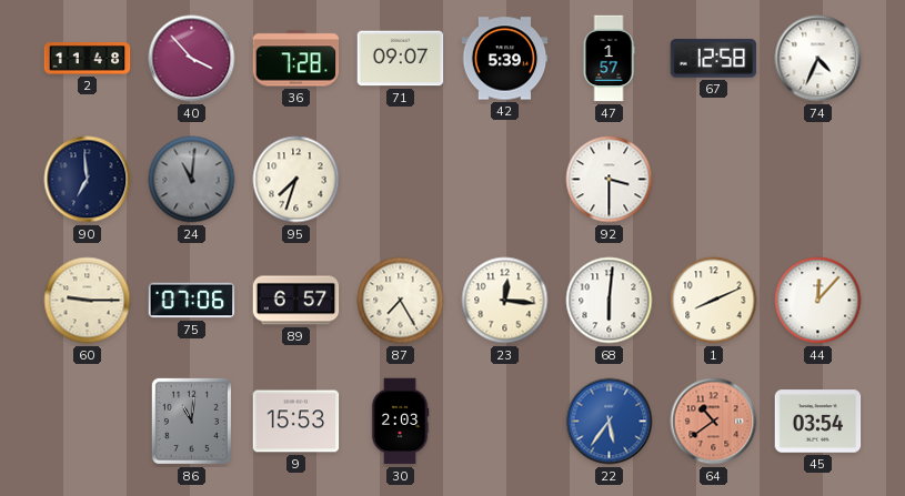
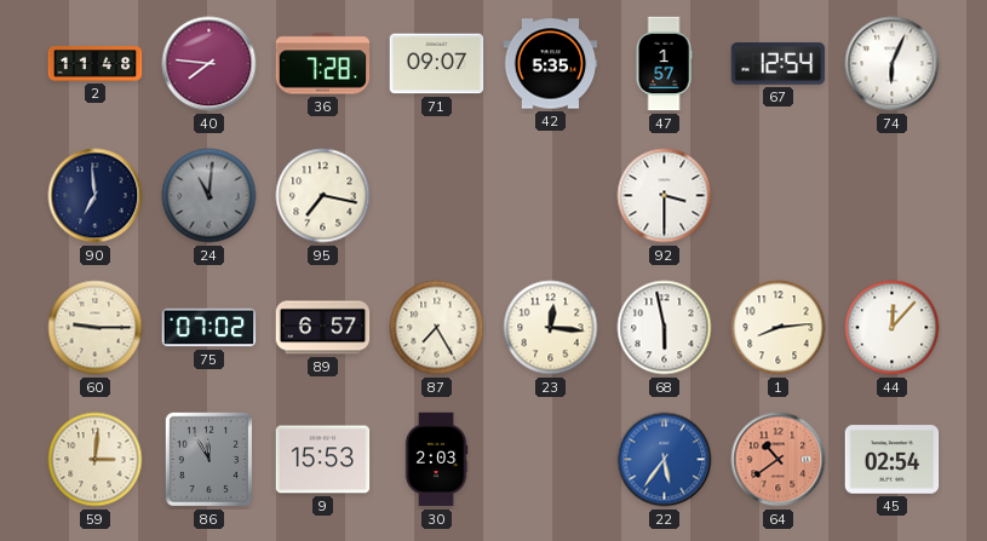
40: 3:53 -> 7:46 (210, 64)
42: 5:39 -> 5:35 (551, 64)
67: 12:58 -> 12:54 (779, 64)
74: 4:34 -> 6:04 (893, 64)
95: 7:33 -> 7:17 (323, 196)
75: 07:06 -> 07:02 (210, 328)
68: 6:01 -> 5:58 (665, 328)
1: 8:11 -> 8:14 (779, 328)
59: none -> 3:01 (96, 460)
86: 11:01 -> 11:55 (208, 459)
45: 03:54 -> 02:54 (893, 460)
